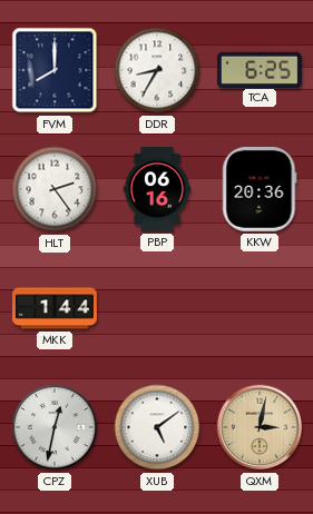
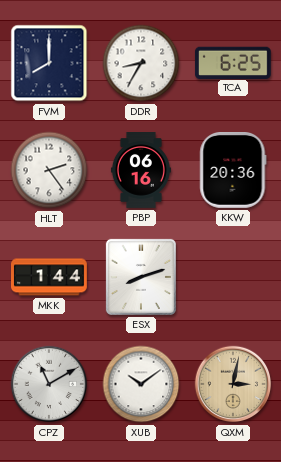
ESX: none -> 8:12 (141, 277)
CPZ: 12:32 -> 11:10 (49, 384)
XUB: 5:09 -> 10:09 (141, 384)
